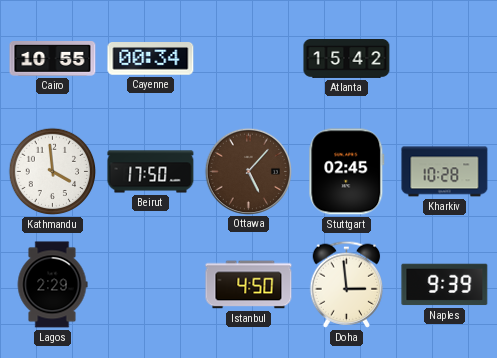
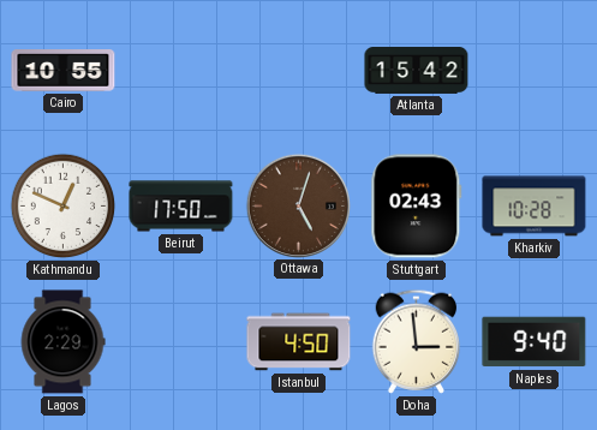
Cayenne: 00:34 -> none (151, 59)
Kathmandu: 3:59 -> 12:49 (64, 207)
Ottawa: 5:07 -> 5:03 (298, 205)
Stuttgart: 02:45 -> 02:43 (417, 207)
Naples: 9:39 -> 9:40 (535, 342)
